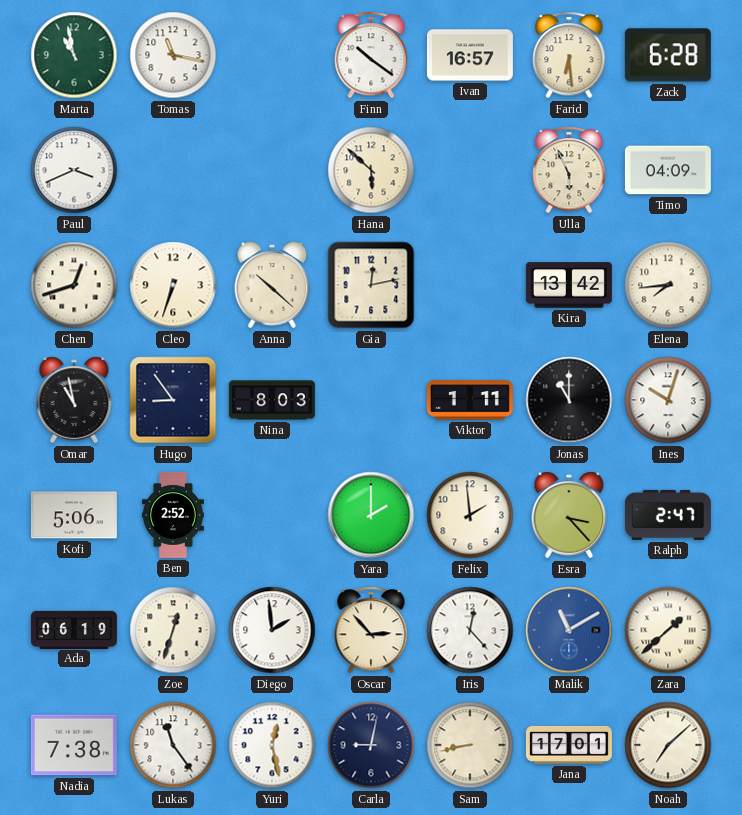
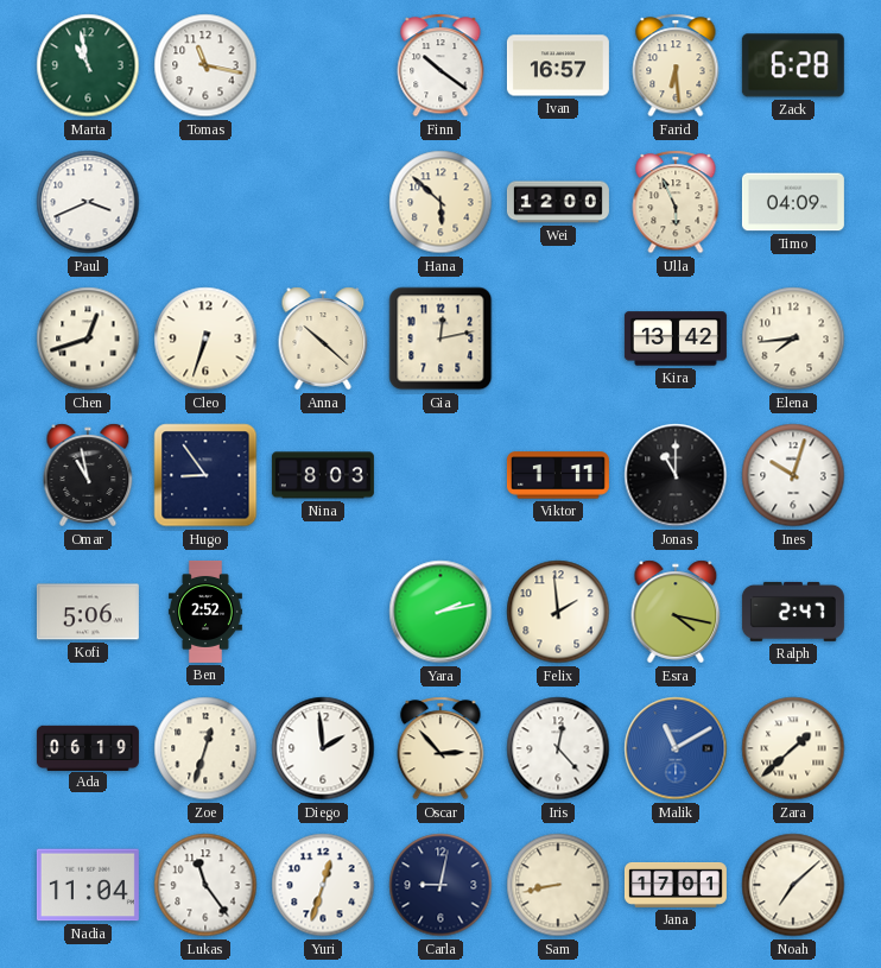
Wei: none -> 12:00 (558, 202)
Yara: 2:00 -> 2:13 (441, 612)
Esra: 3:23 -> 4:17 (676, 612)
Nadia: 7:38 -> 11:04 (88, 885)
Yuri: 12:28 -> 12:33 (323, 885)
